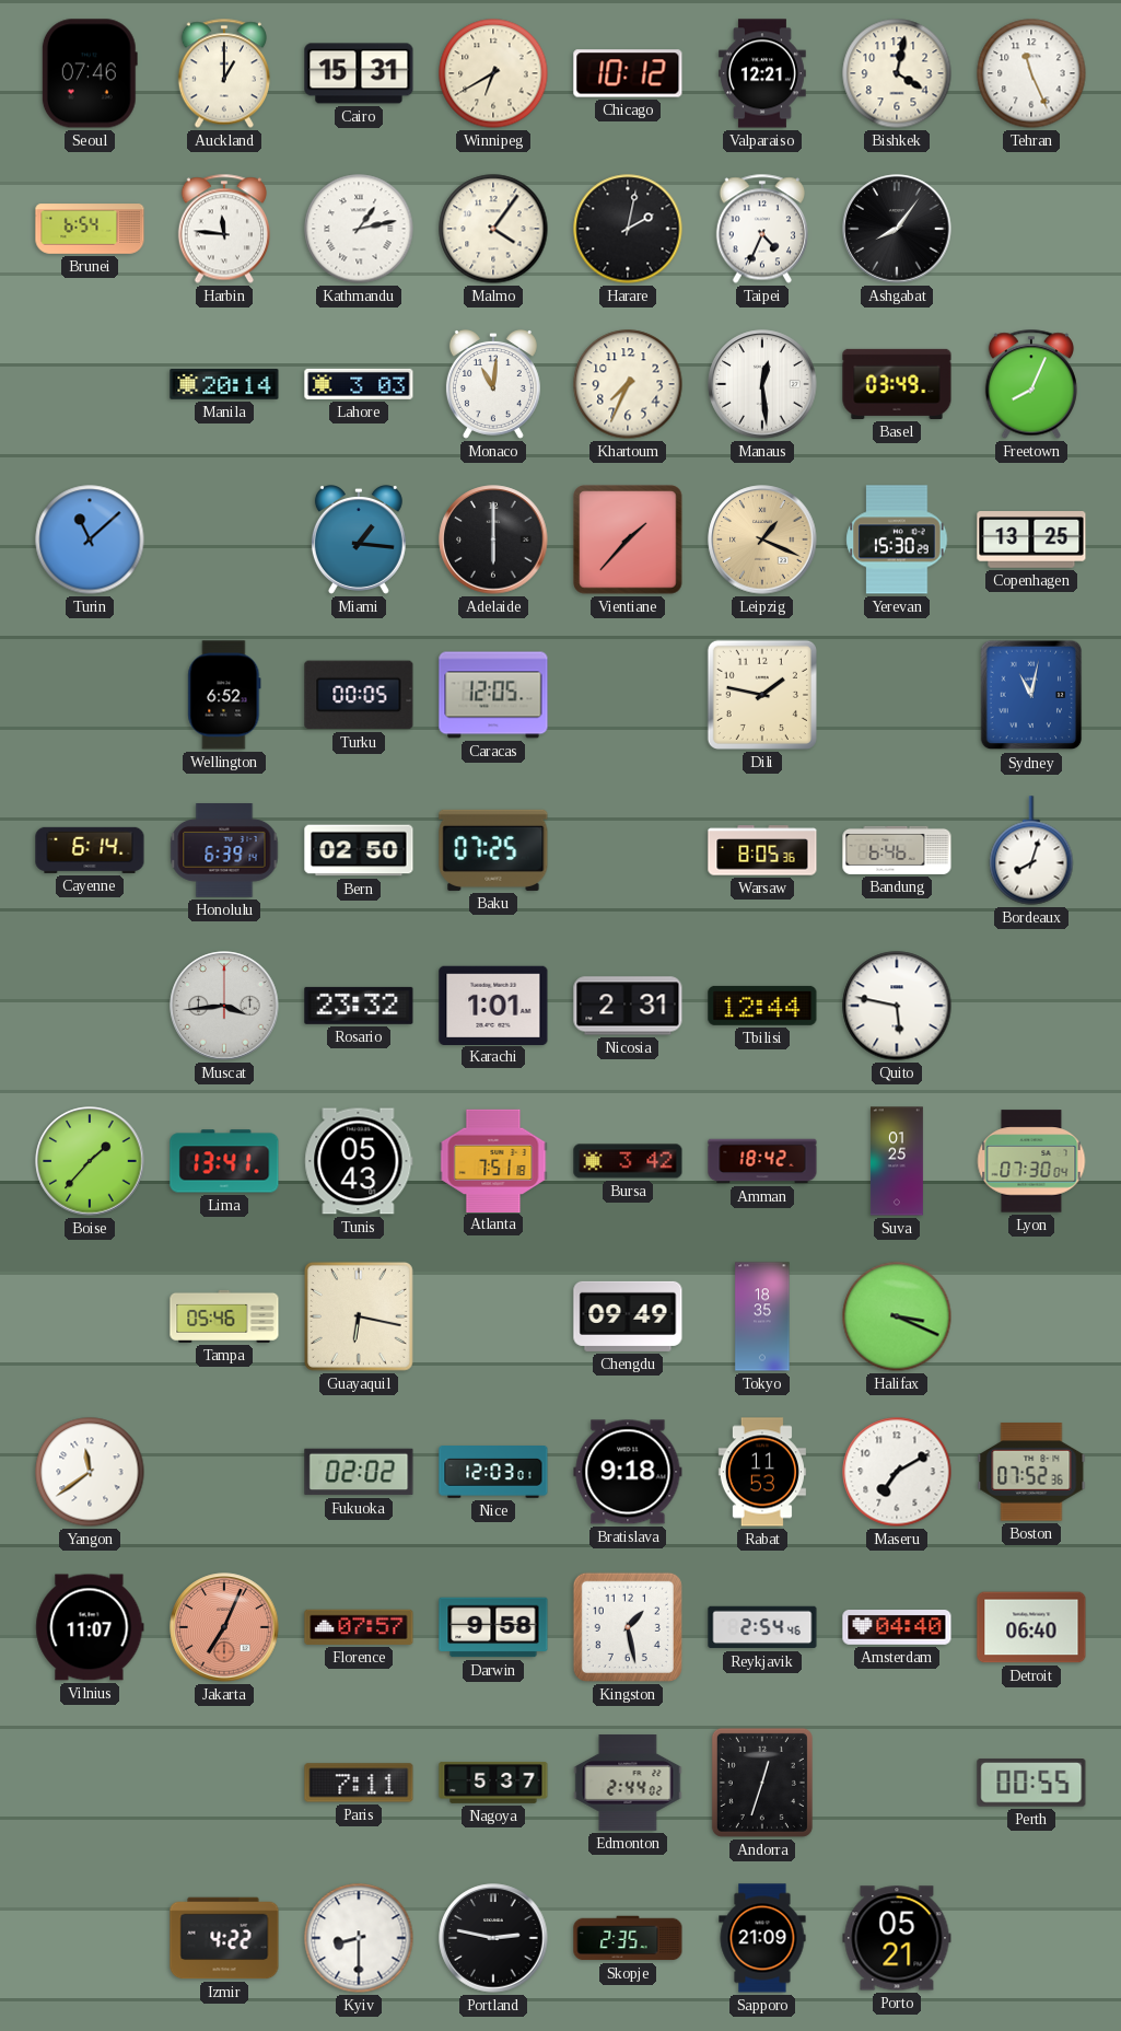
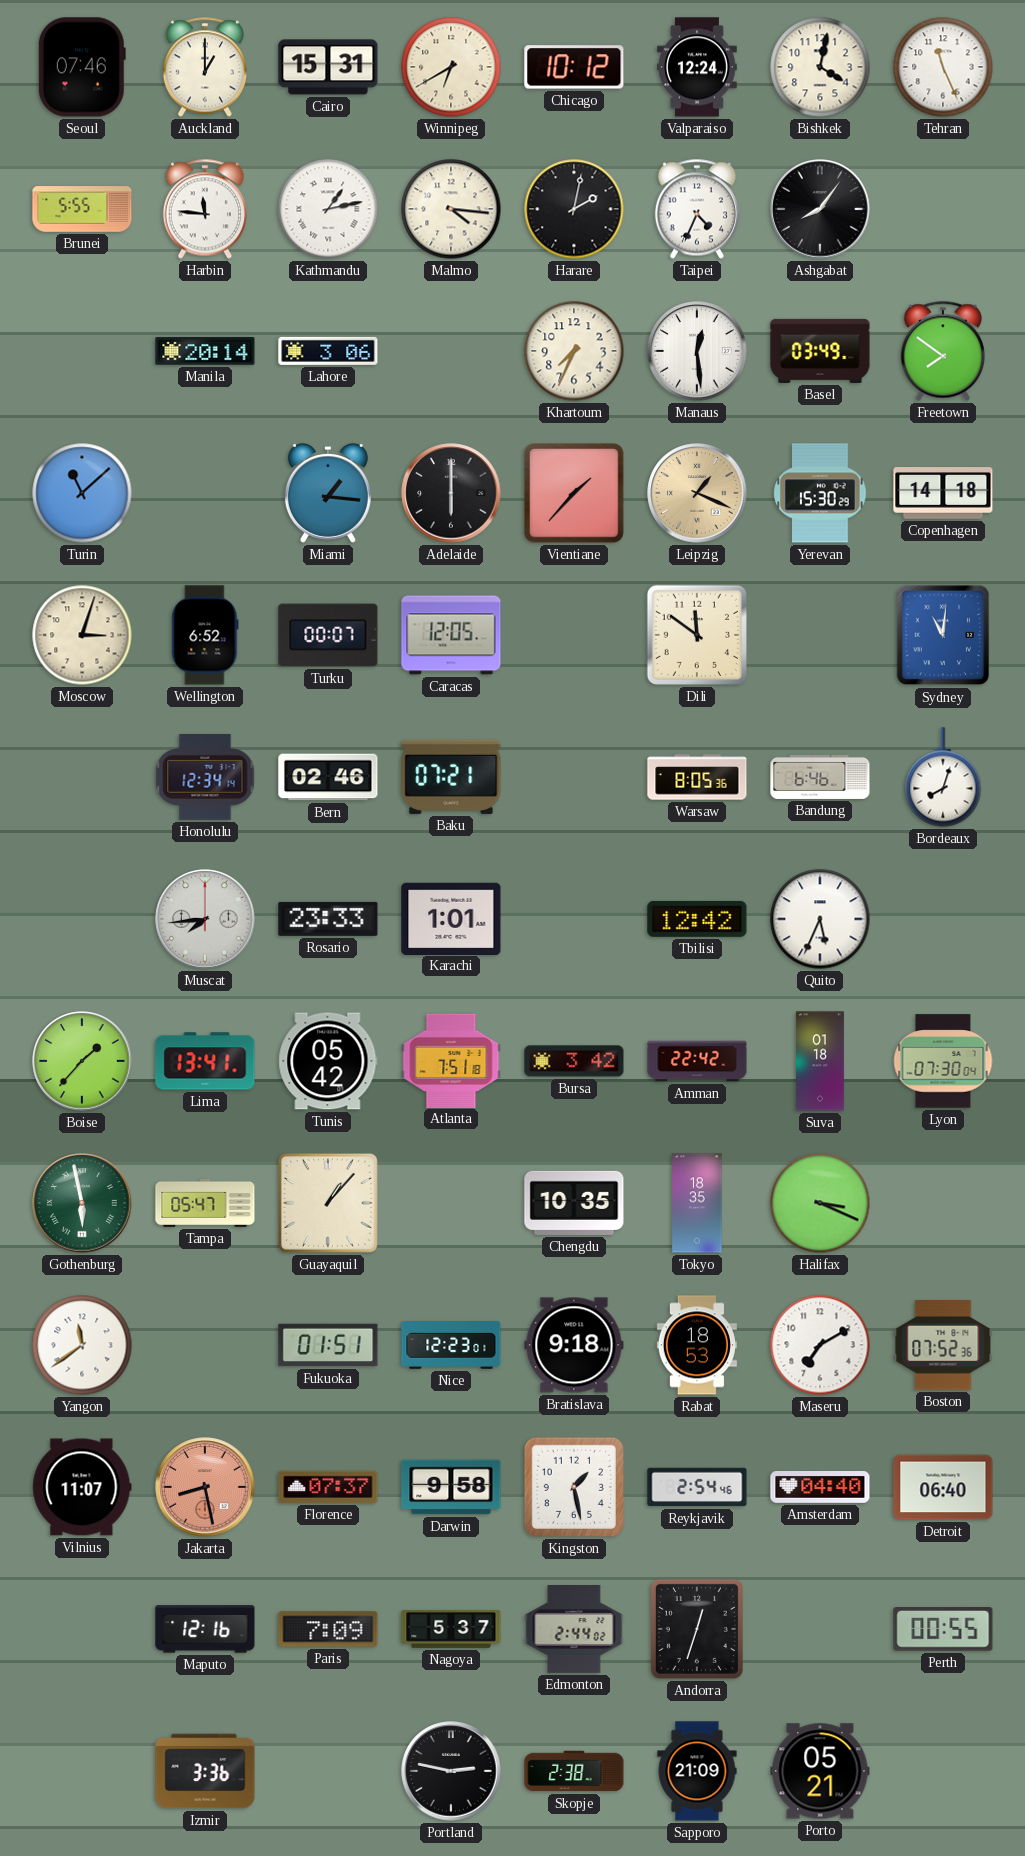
Valparaiso: 12:21 -> 12:24 (697, 67)
Brunei: 6:54 -> 5:55 (82, 209)
Malmo: 4:06 -> 4:16 (451, 209)
Lahore: 3:03 -> 3:06 (328, 351)
Monaco: 11:01 -> none (493, 385)
Freetown: 8:04 -> 7:51 (943, 351)
Copenhagen: 13:25 -> 14:18 (943, 493)
Moscow: none -> 3:03 (82, 635)
Turku: 00:05 -> 00:07 (328, 635)
Dili: 1:47 -> 11:51 (697, 635)
Sydney: 11:02 -> 11:01 (943, 635)
Cayenne: 6:14 -> none (90, 850)
Honolulu: 6:39 -> 12:34 (205, 778)
Bern: 02:50 -> 02:46 (328, 777)
Baku: 07:25 -> 07:21 (451, 777)
Muscat: 3:44 -> 7:44 (205, 919)
Rosario: 23:32 -> 23:33 (328, 919)
Nicosia: 2:31 -> none (628, 1006)
Tbilisi: 12:44 -> 12:42 (697, 919)
Quito: 5:47 -> 5:34 (820, 919)
Tunis: 05:43 -> 05:42 (328, 1061)
Amman: 18:42 -> 22:42 (697, 1061)
Suva: 01:25 -> 01:18 (820, 1061)
Gothenburg: none -> 5:58 (82, 1203)
Tampa: 05:46 -> 05:47 (205, 1203)
Guayaquil: 6:17 -> 1:07 (328, 1203)
Chengdu: 09:49 -> 10:35 (574, 1203)
Fukuoka: 02:02 -> 01:51 (328, 1345)
Nice: 12:03 -> 12:23 (451, 1346)
Rabat: 11:53 -> 18:53 (697, 1345)
Jakarta: 7:04 -> 8:28 (205, 1487)
Florence: 07:57 -> 07:37 (328, 1487)
Maputo: none -> 12:16 (205, 1629)
Paris: 7:11 -> 7:09 (328, 1629)
Izmir: 4:22 -> 3:36 (205, 1771)
Kyiv: 8:30 -> none (359, 1938)
Skopje: 2:35 -> 2:38 (574, 1771)
